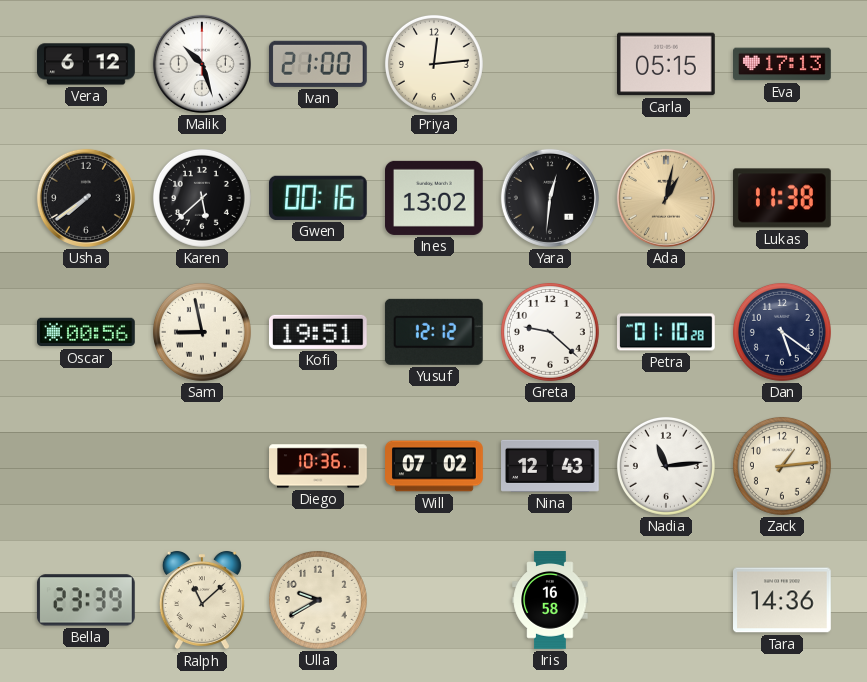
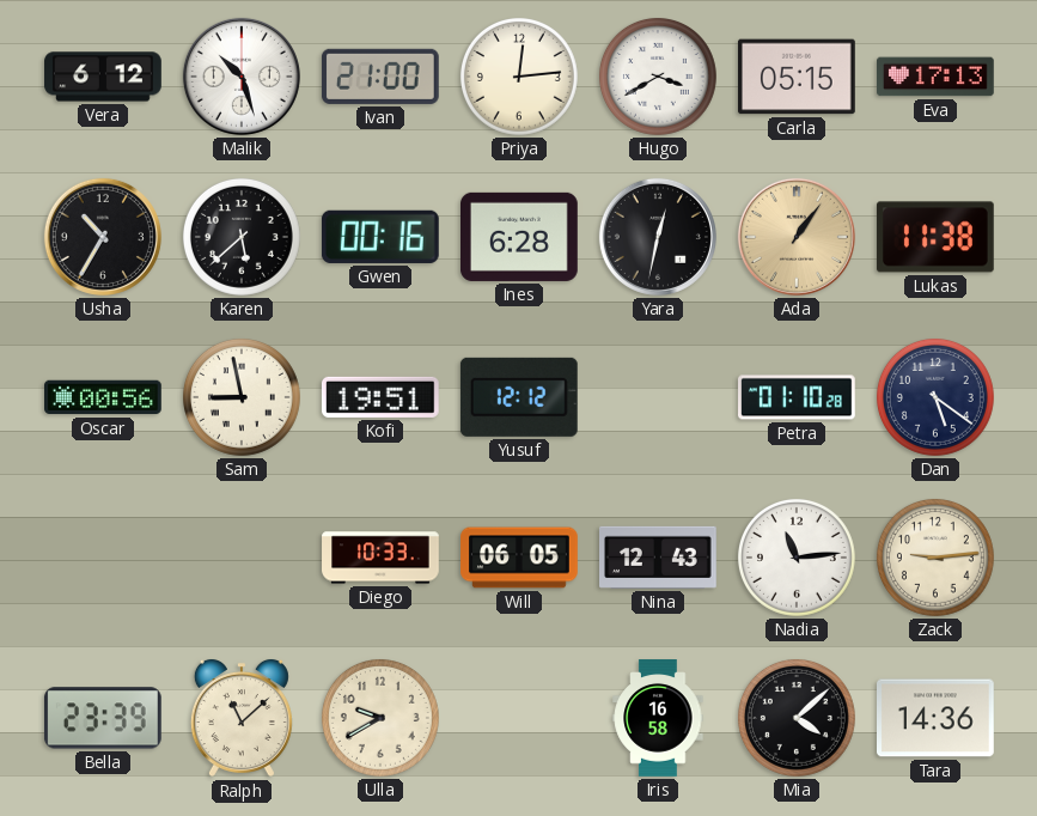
Hugo: none -> 3:40 (658, 77)
Usha: 7:39 -> 10:35 (103, 237)
Ines: 13:02 -> 6:28 (520, 237)
Yara: 12:31 -> 12:32 (658, 237)
Ada: 1:02 -> 1:06 (797, 237)
Greta: 9:22 -> none (550, 332)
Diego: 10:36 -> 10:33 (380, 558)
Will: 07:02 -> 06:05 (519, 558)
Zack: 1:14 -> 9:14 (935, 558)
Mia: none -> 4:08 (797, 718)
